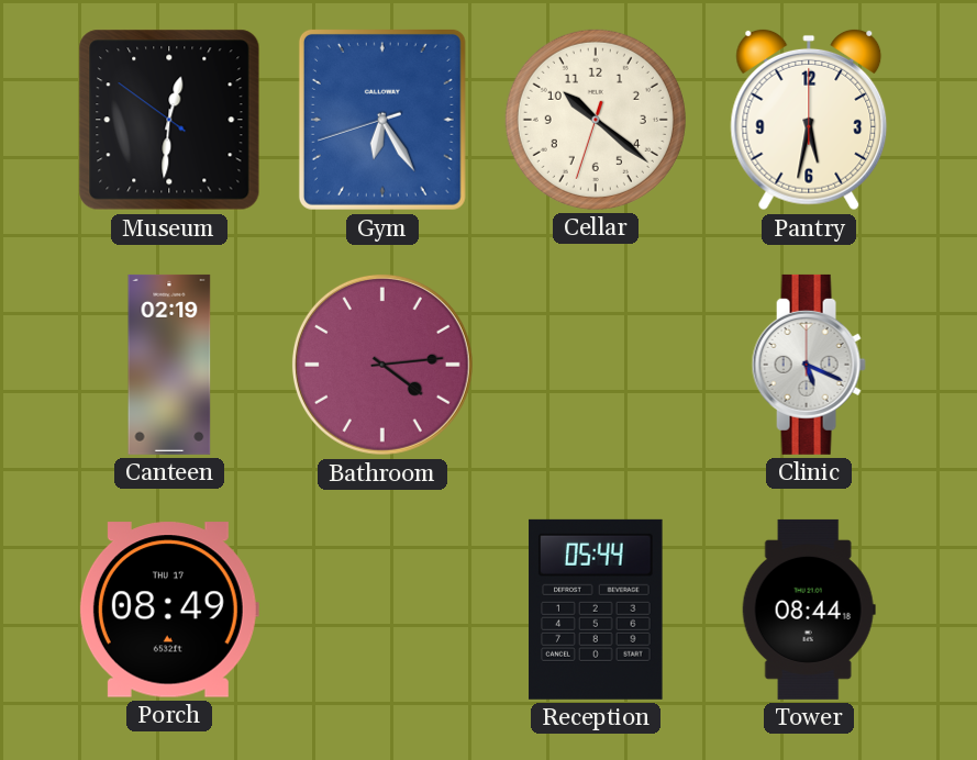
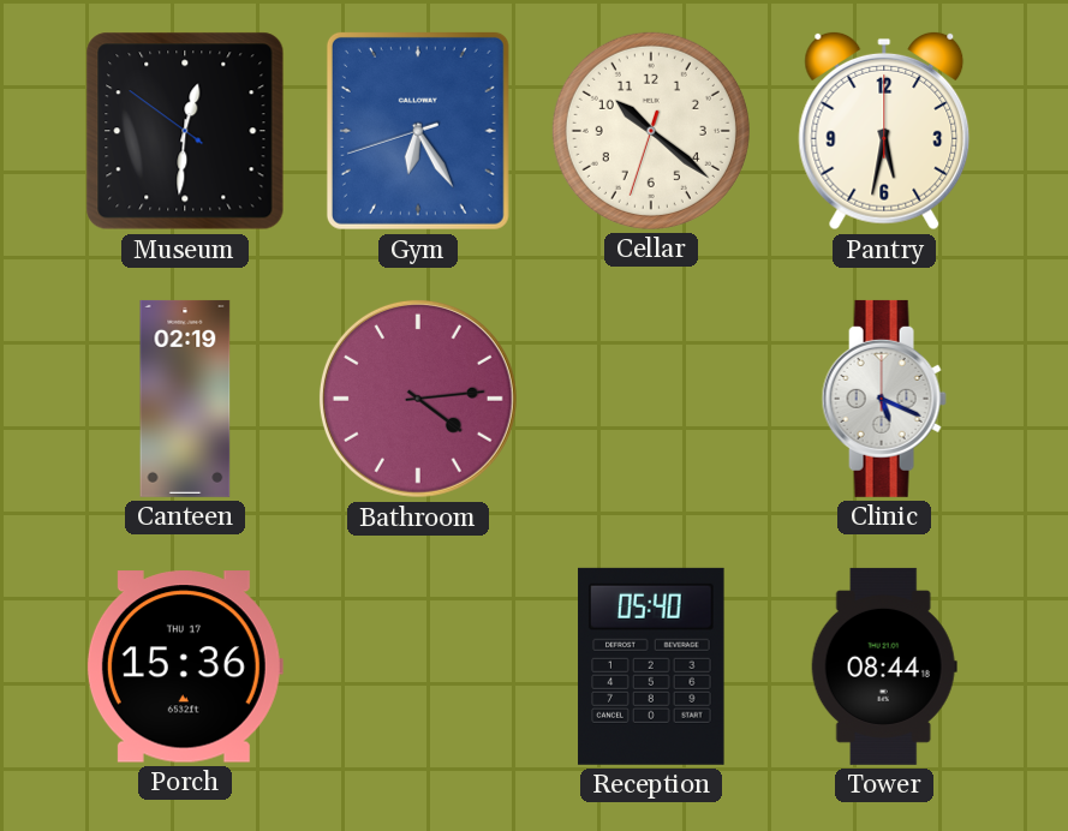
Porch: 08:49 -> 15:36 (185, 666)
Reception: 05:44 -> 05:40 (651, 666)
